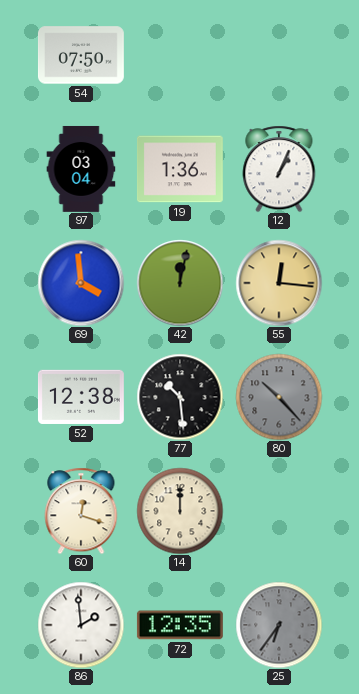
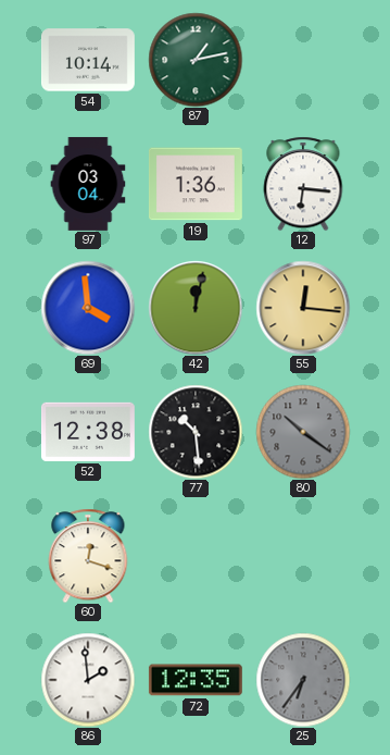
54: 07:50 -> 10:14 (88, 60)
87: none -> 1:13 (196, 60)
12: 1:04 -> 6:16 (303, 184)
80: 10:23 -> 10:21 (303, 432)
14: 12:00 -> none (180, 511)
